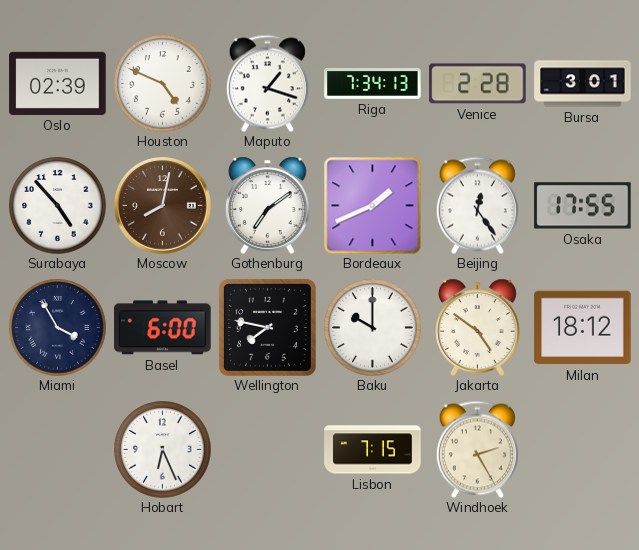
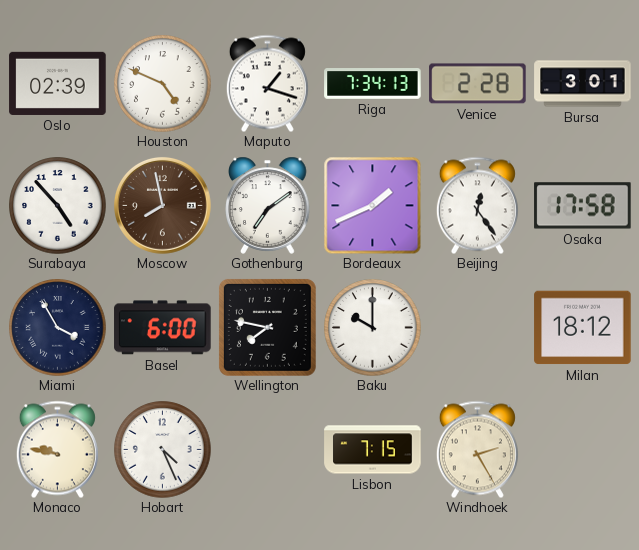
Moscow: 8:02 -> 7:58 (162, 205)
Osaka: 17:55 -> 17:58 (583, 206)
Jakarta: 4:51 -> none (478, 327)
Monaco: none -> 9:47 (57, 449)
Hobart: 6:26 -> 4:26 (163, 450)
